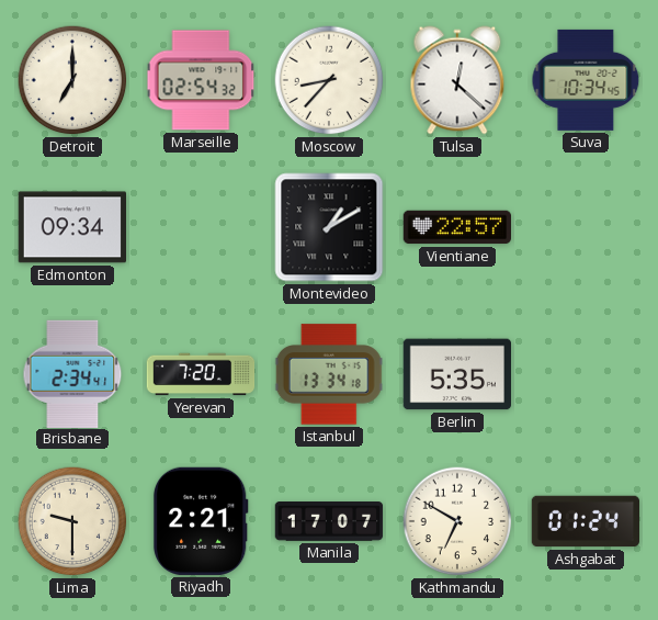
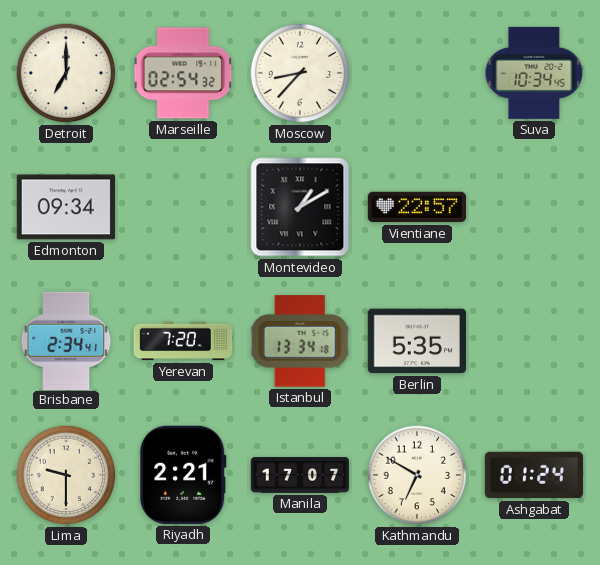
Tulsa: 12:22 -> none (457, 80)
